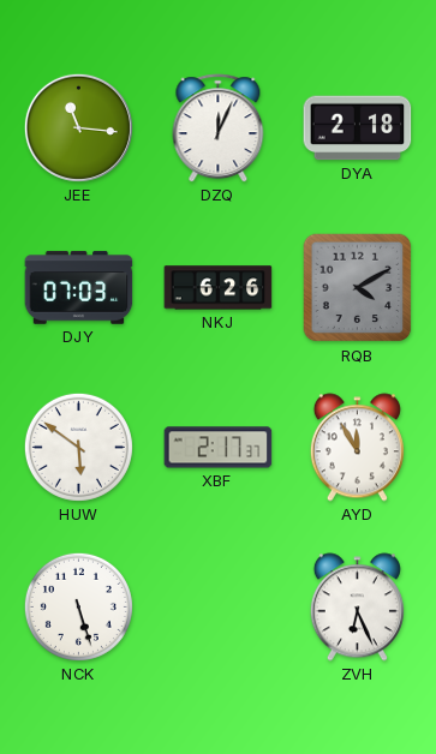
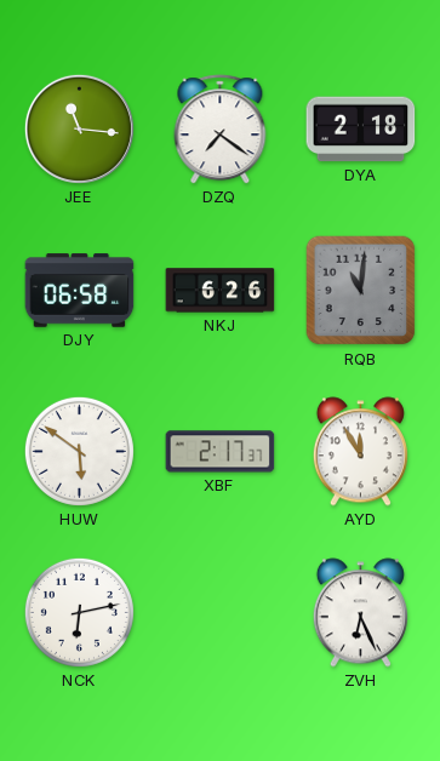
DZQ: 12:04 -> 7:21 (221, 130)
DJY: 07:03 -> 06:58 (80, 291)
RQB: 4:10 -> 11:01 (361, 291)
NCK: 5:27 -> 6:13 (79, 612)
